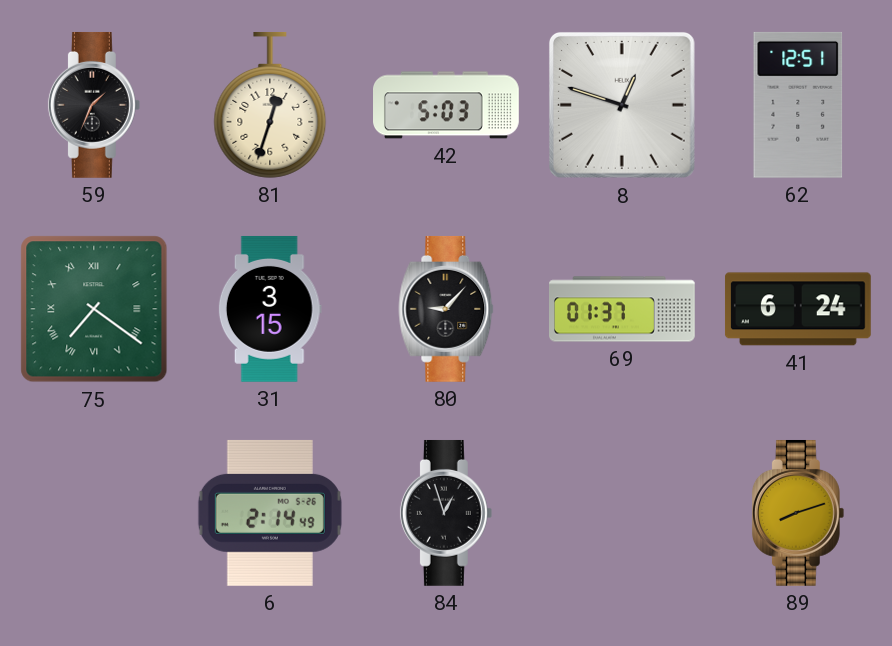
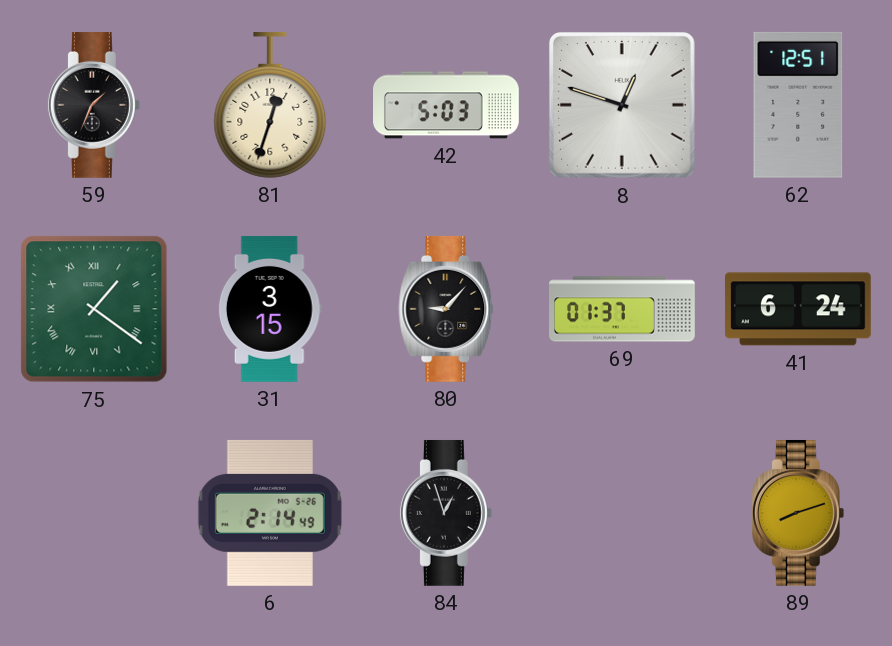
75: 7:21 -> 1:21 (94, 309)
